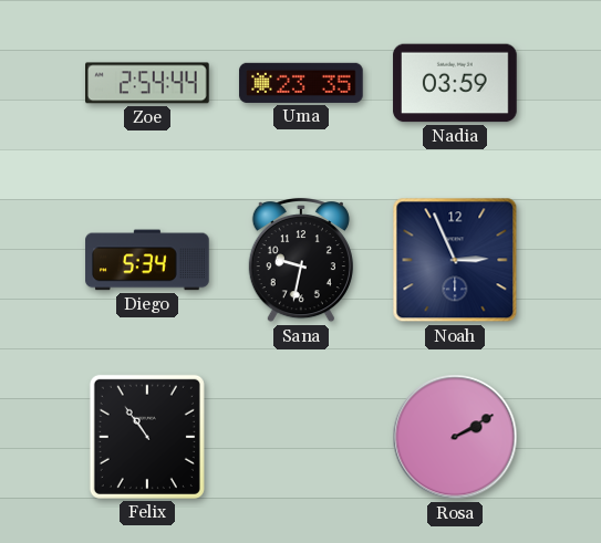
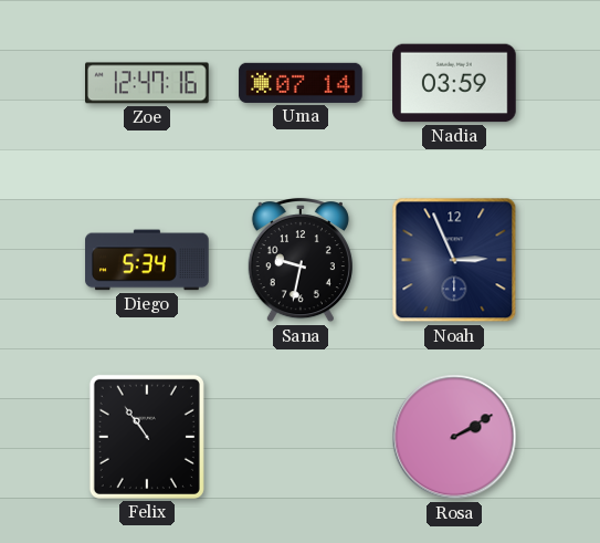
Zoe: 2:54 -> 12:47 (148, 83)
Uma: 23:35 -> 07:14 (301, 83)
